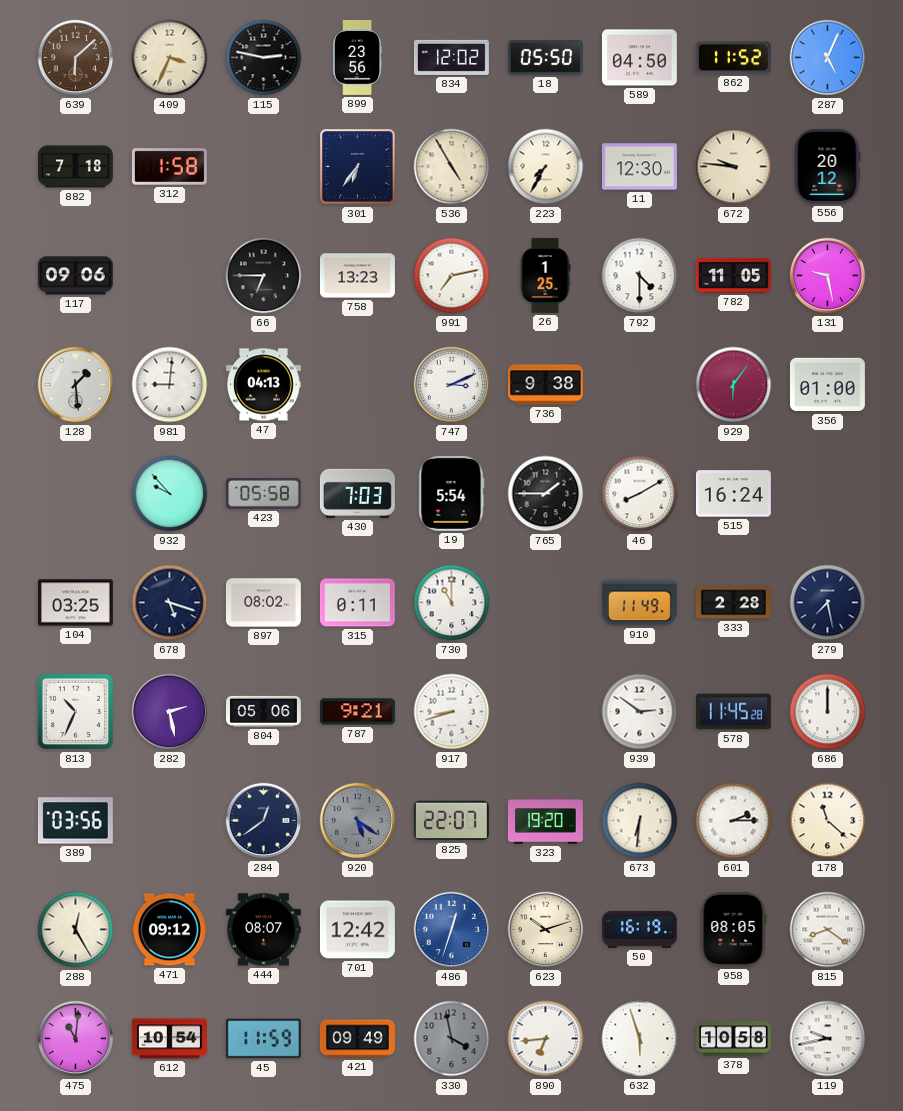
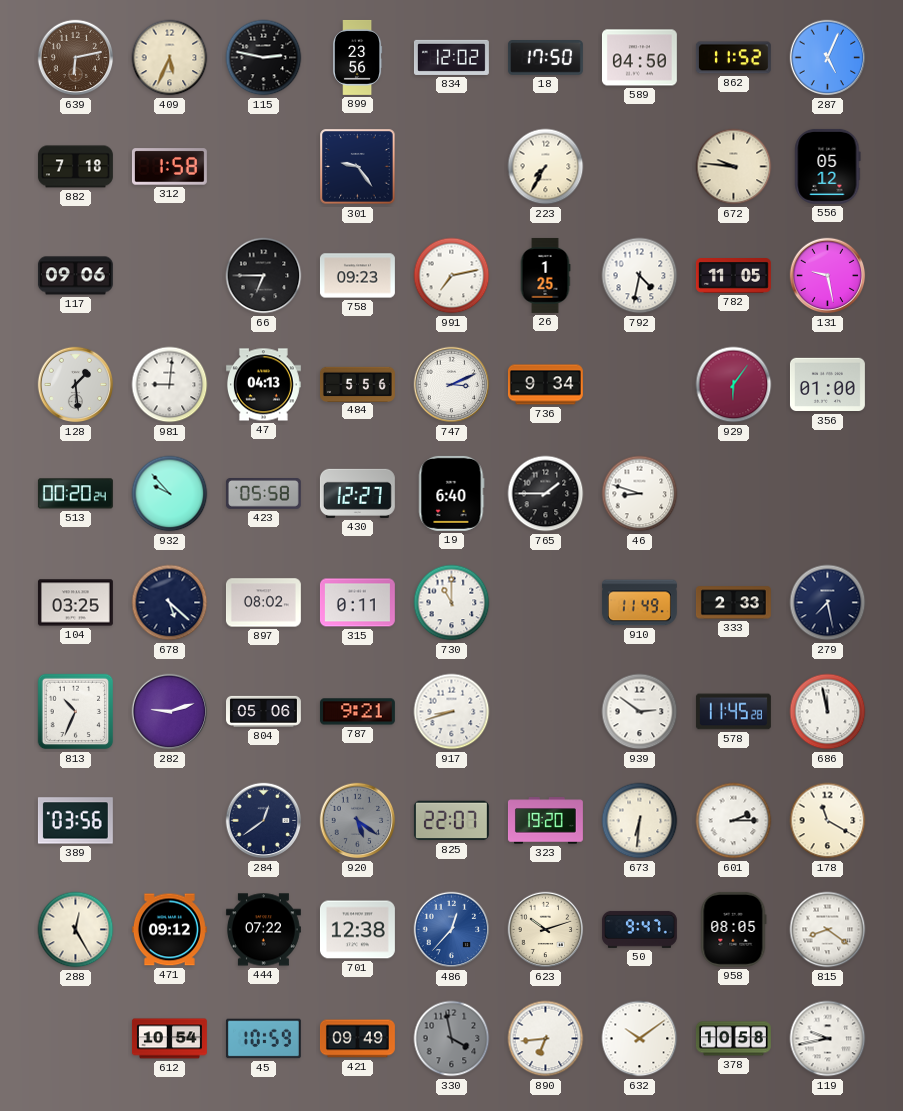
639: 6:08 -> 6:13 (76, 58)
409: 3:34 -> 5:34 (170, 58)
18: 05:50 -> 17:50 (545, 58)
301: 6:36 -> 9:24 (358, 167)
536: 4:55 -> none (452, 167)
11: 12:30 -> none (639, 167)
556: 20:12 -> 05:12 (828, 166)
758: 13:23 -> 09:23 (357, 276)
792: 4:30 -> 4:32 (640, 276)
484: none -> 5:56 (357, 384)
736: 9:38 -> 9:34 (545, 385)
513: none -> 00:20 (75, 494)
430: 7:03 -> 12:27 (357, 493)
19: 5:54 -> 6:40 (452, 493)
46: 8:10 -> 8:48 (640, 494)
515: 16:24 -> none (733, 494)
678: 5:18 -> 5:22 (170, 603)
333: 2:28 -> 2:33 (733, 603)
282: 2:28 -> 9:12 (170, 712)
686: 12:00 -> 11:58 (828, 712)
178: 11:22 -> 11:20 (828, 821)
444: 08:07 -> 07:22 (263, 930)
701: 12:42 -> 12:38 (357, 930)
486: 12:33 -> 12:37 (452, 930)
50: 16:19 -> 9:47 (639, 929)
475: 11:01 -> none (76, 1039)
45: 11:59 -> 10:59 (263, 1039)
632: 5:57 -> 10:09 (640, 1039)
